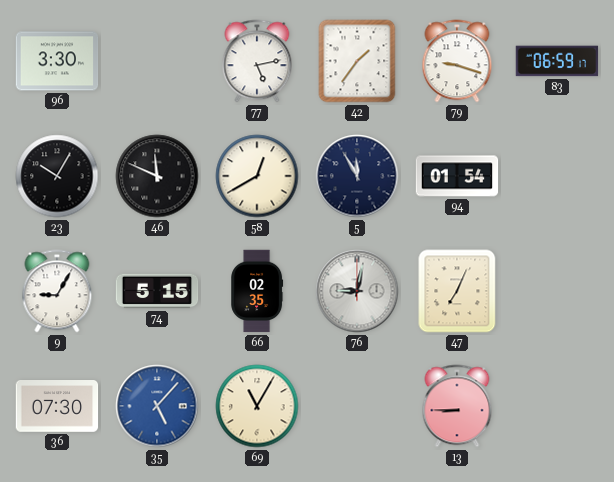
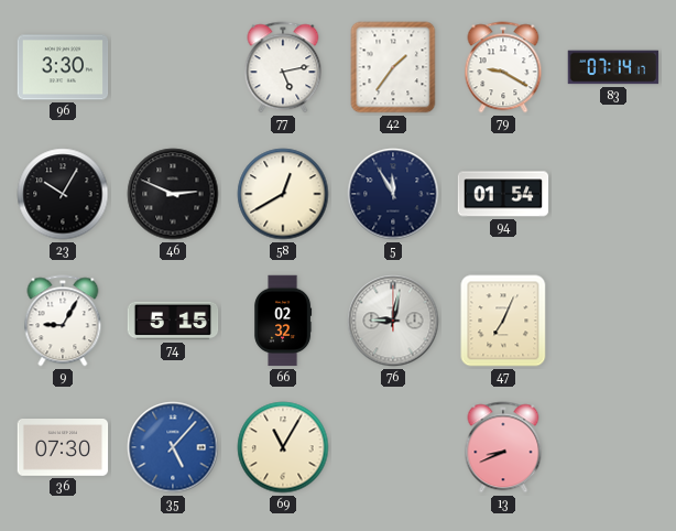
79: 9:18 -> 9:20 (503, 67)
83: 06:59 -> 07:14 (613, 67)
46: 11:49 -> 2:49 (173, 194)
66: 02:35 -> 02:32 (283, 321)
13: 8:45 -> 8:41 (503, 447)
